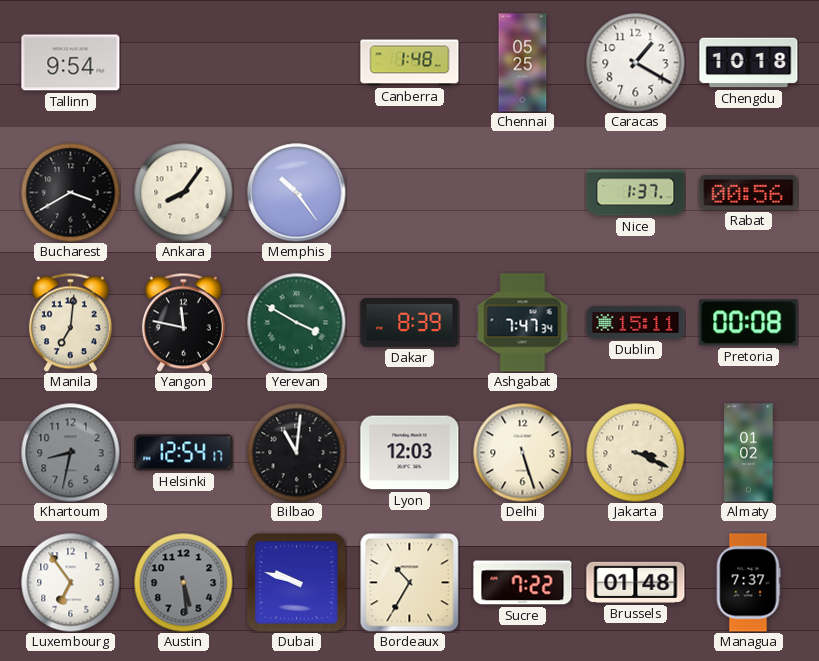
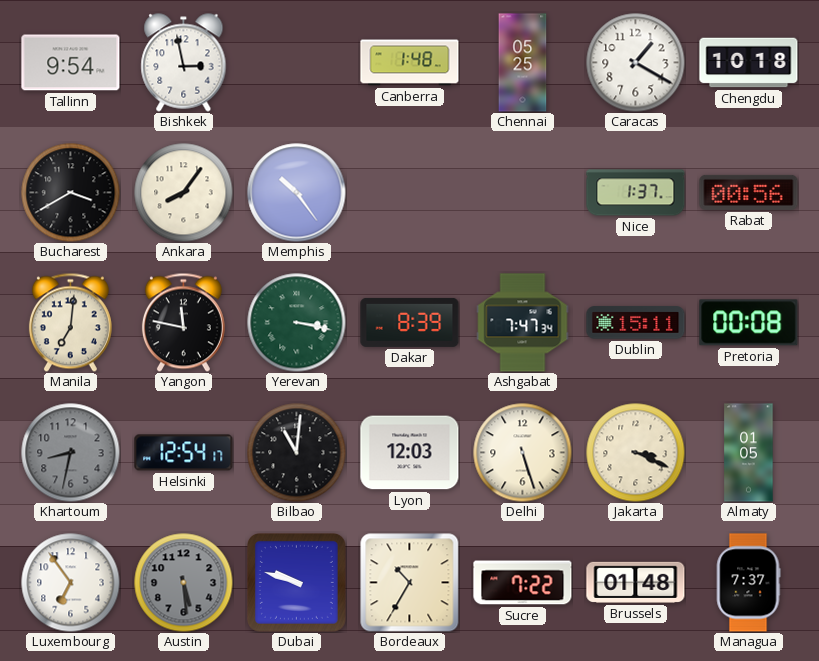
Bishkek: none -> 2:58 (184, 63)
Yerevan: 3:50 -> 3:17 (297, 323)
Almaty: 01:02 -> 01:05 (749, 453)
